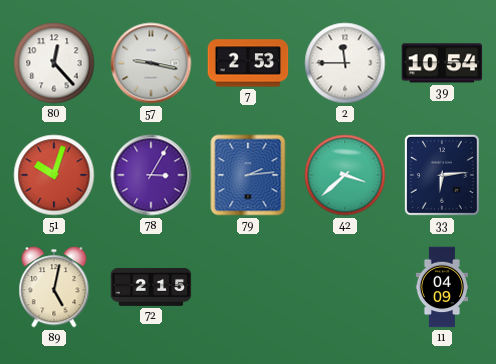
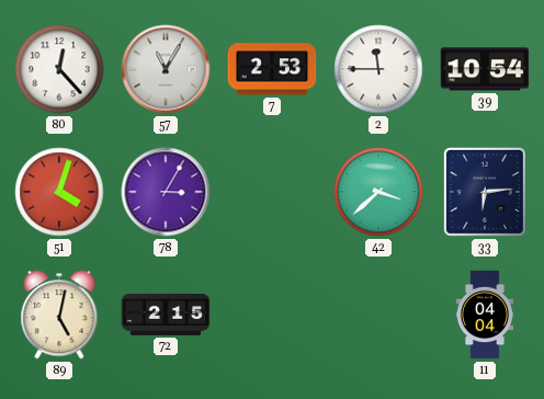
57: 9:17 -> 11:05 (166, 69)
51: 10:03 -> 4:03 (59, 192)
79: 2:14 -> none (248, 175)
11: 04:09 -> 04:04 (485, 315)
